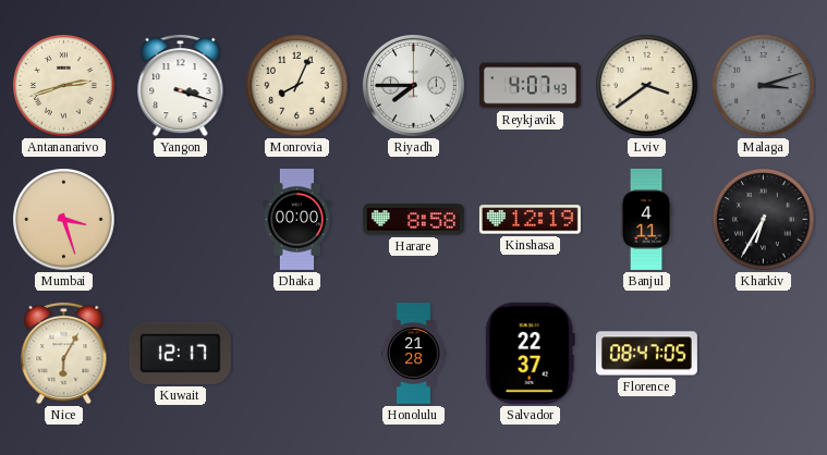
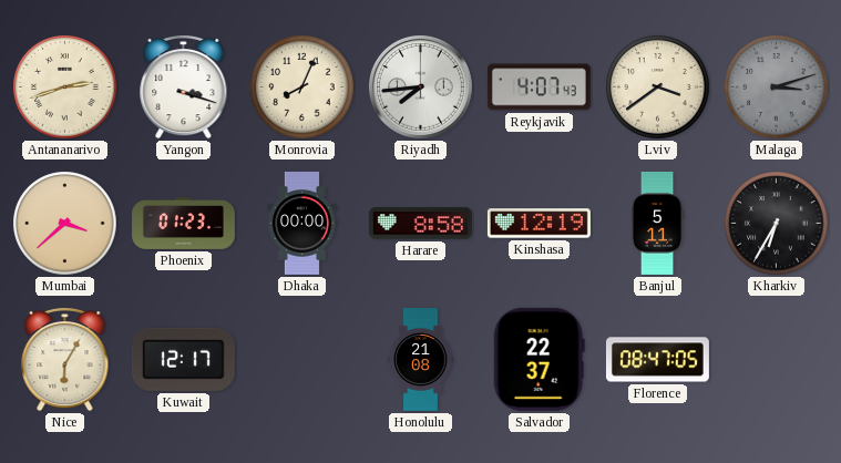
Riyadh: 7:45 -> 7:44 (421, 88)
Mumbai: 3:27 -> 3:38 (65, 224)
Phoenix: none -> 01:23 (184, 224)
Banjul: 4:11 -> 5:11 (657, 223)
Honolulu: 21:28 -> 21:08 (421, 360)
